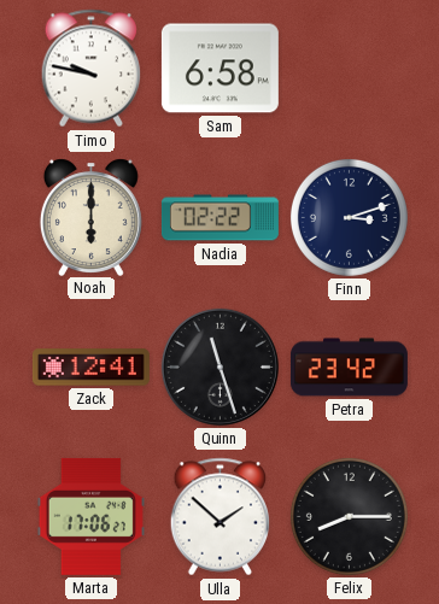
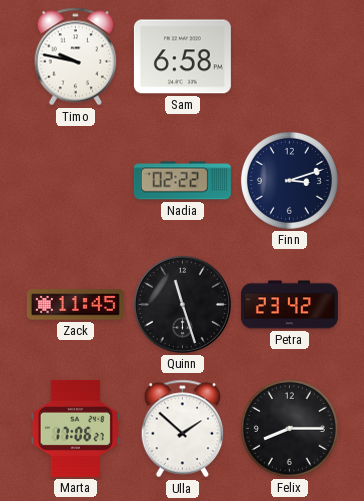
Noah: 6:00 -> none (90, 217)
Zack: 12:41 -> 11:45 (75, 305)
